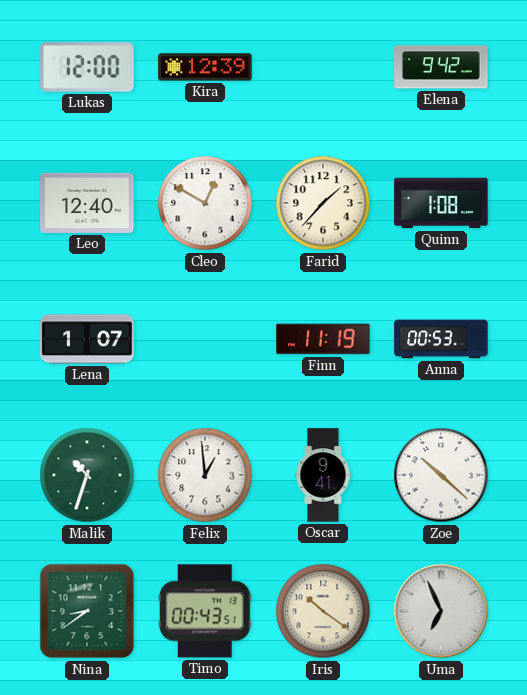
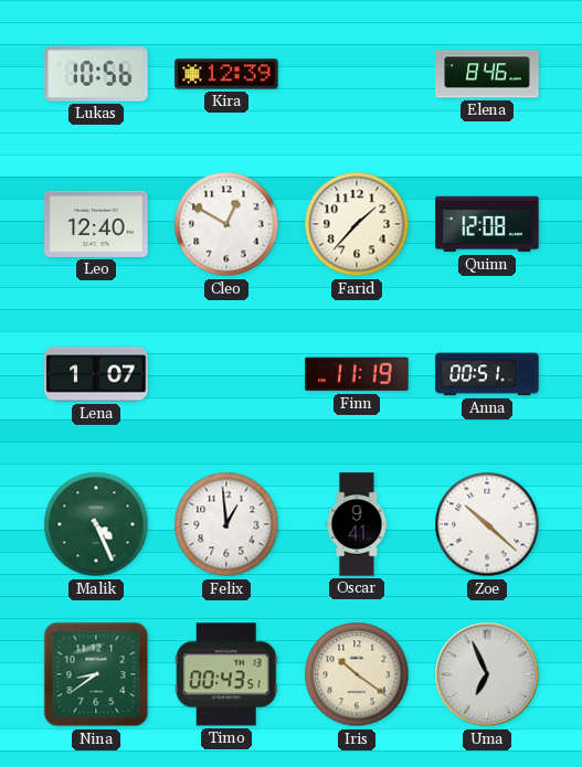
Lukas: 12:00 -> 10:56 (96, 74)
Elena: 9:42 -> 8:46 (487, 74)
Quinn: 1:08 -> 12:08 (487, 224)
Anna: 00:53 -> 00:51 (487, 374)
Malik: 10:33 -> 4:26 (96, 524)
